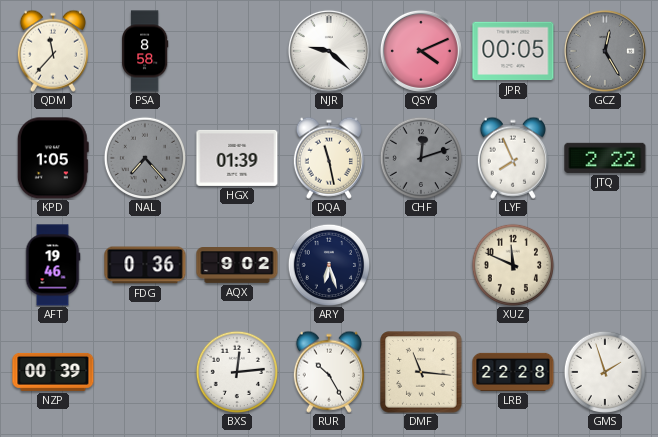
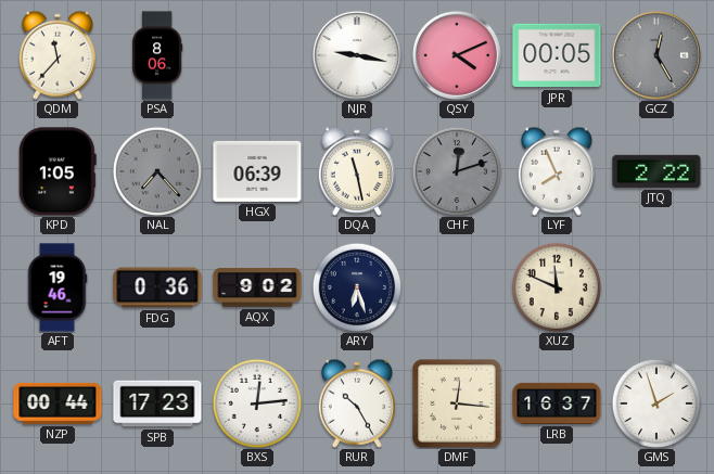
PSA: 8:58 -> 8:06 (157, 55)
NJR: 9:22 -> 9:17 (357, 55)
HGX: 01:39 -> 06:39 (257, 171)
NZP: 00:39 -> 00:44 (58, 403)
SPB: none -> 17:23 (157, 403)
DMF: 11:16 -> 12:16 (457, 403)
LRB: 22:28 -> 16:37 (557, 403)
